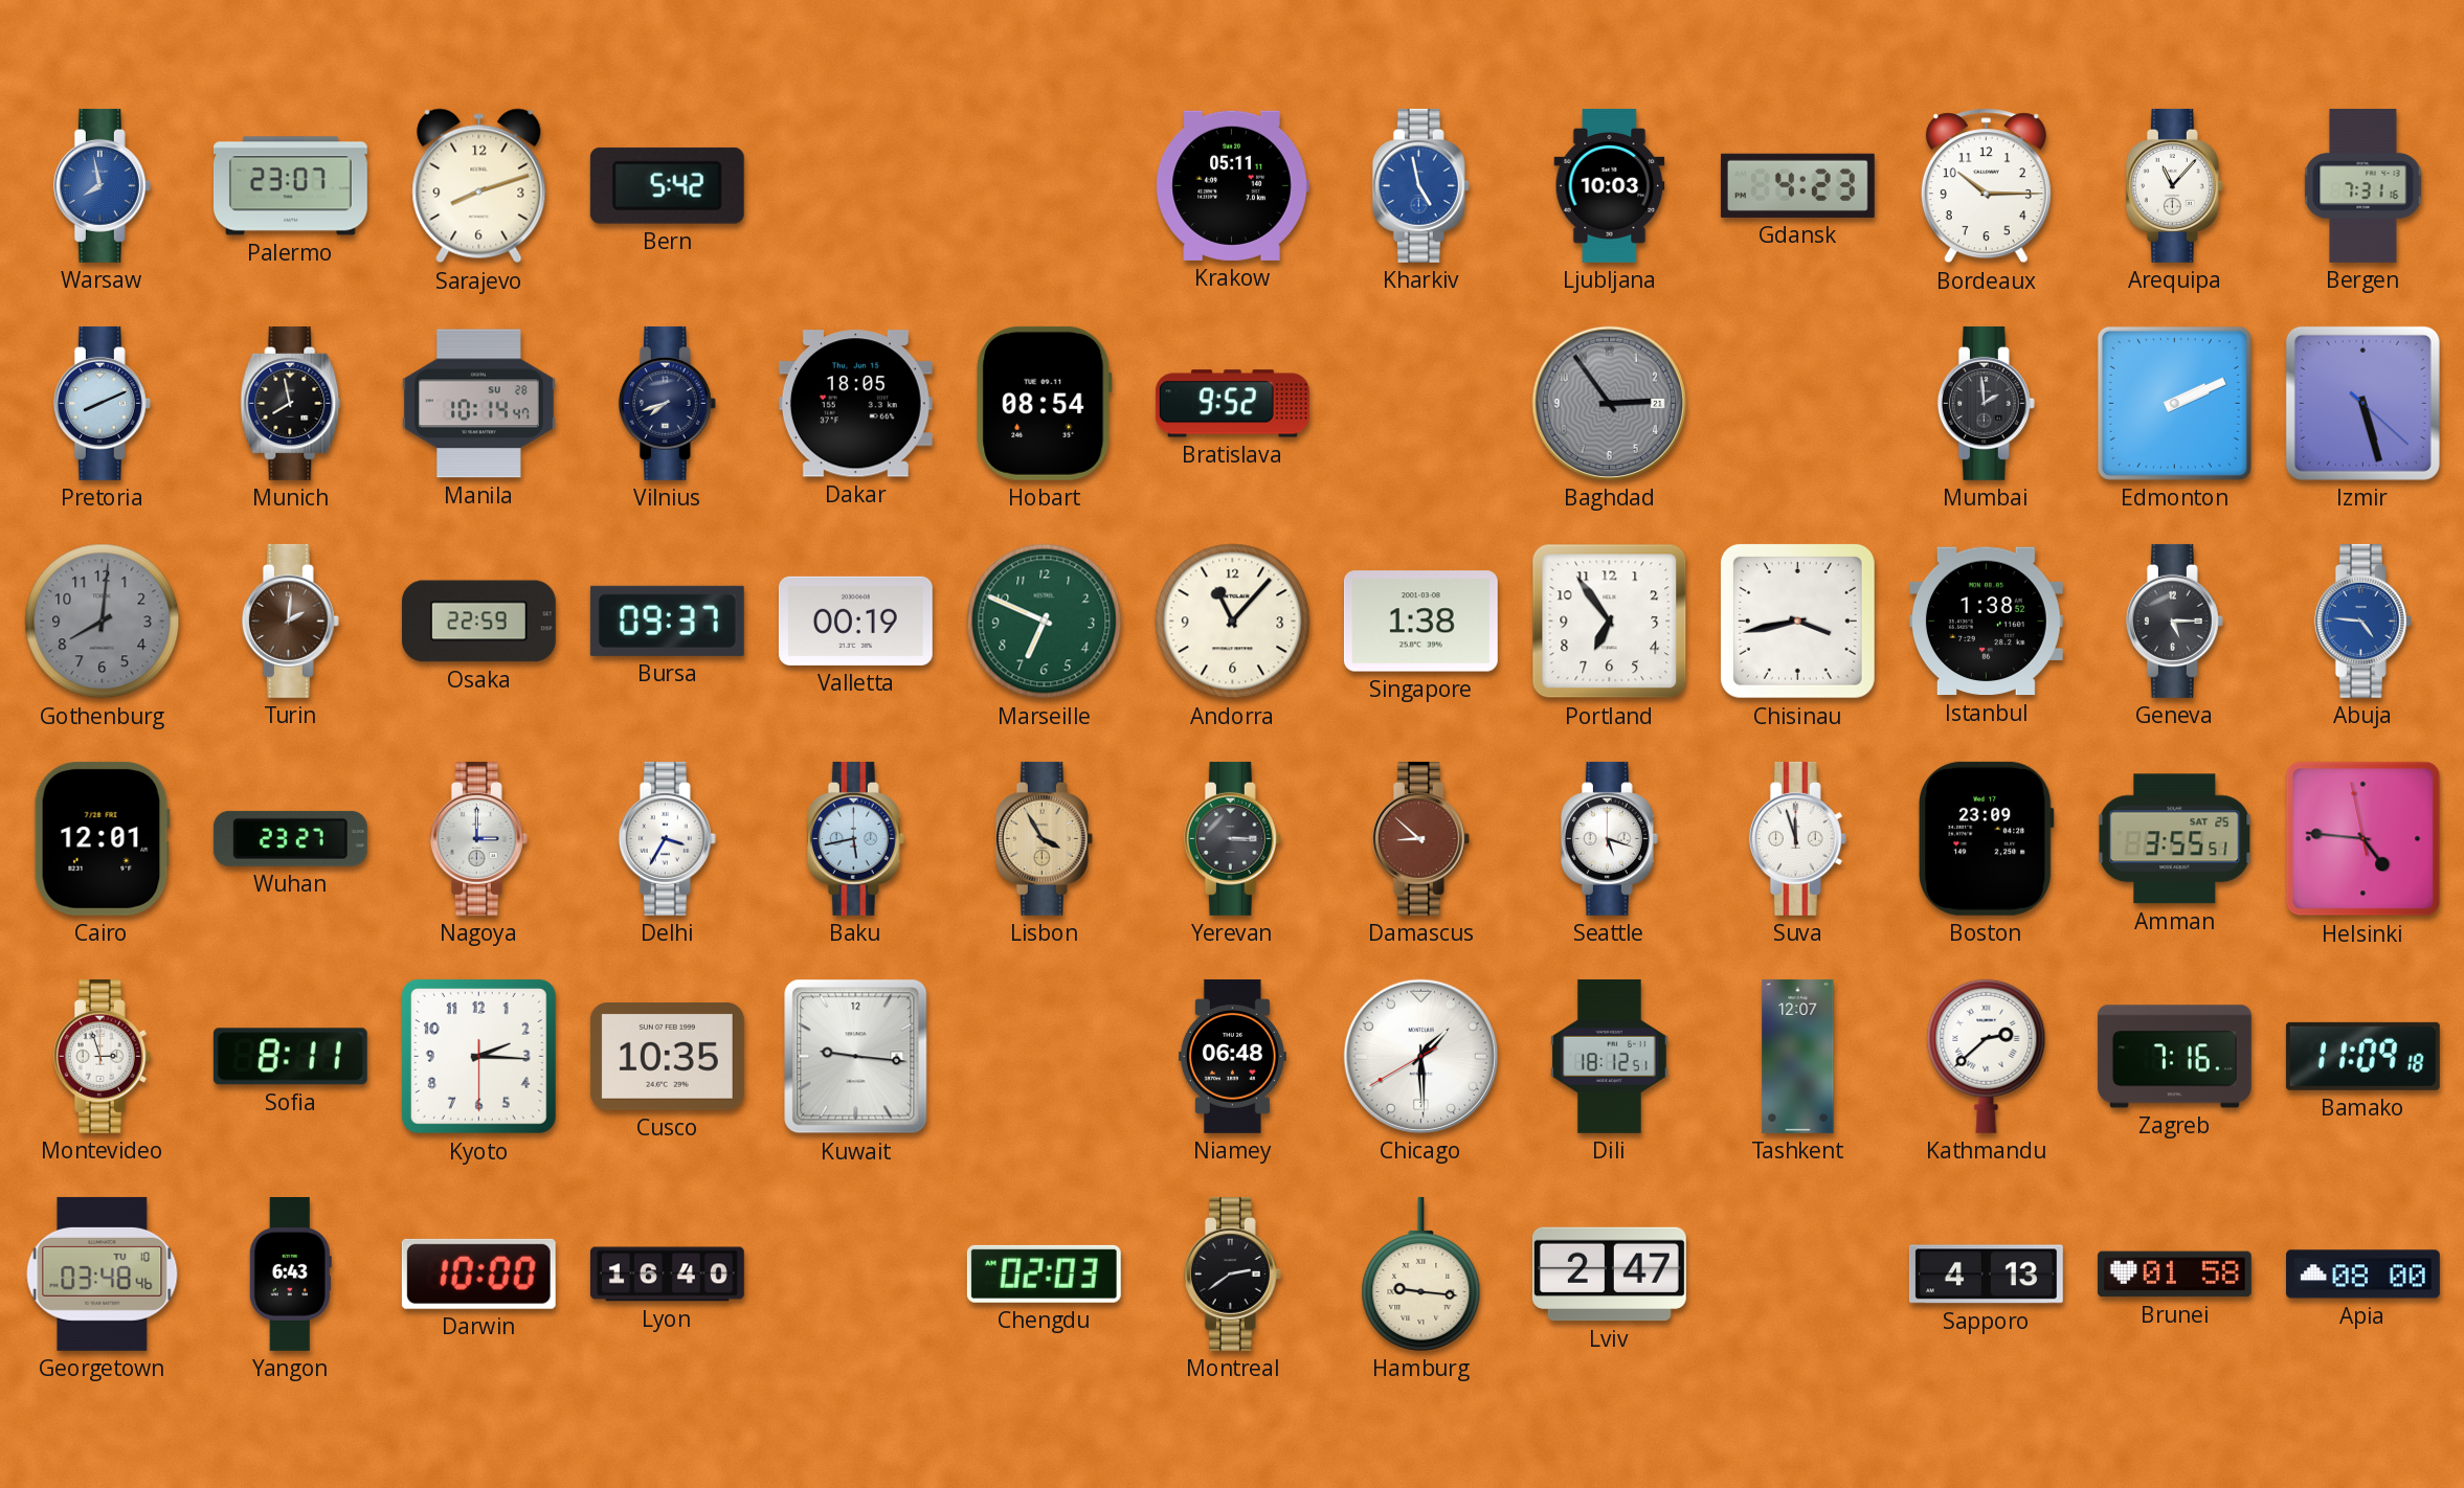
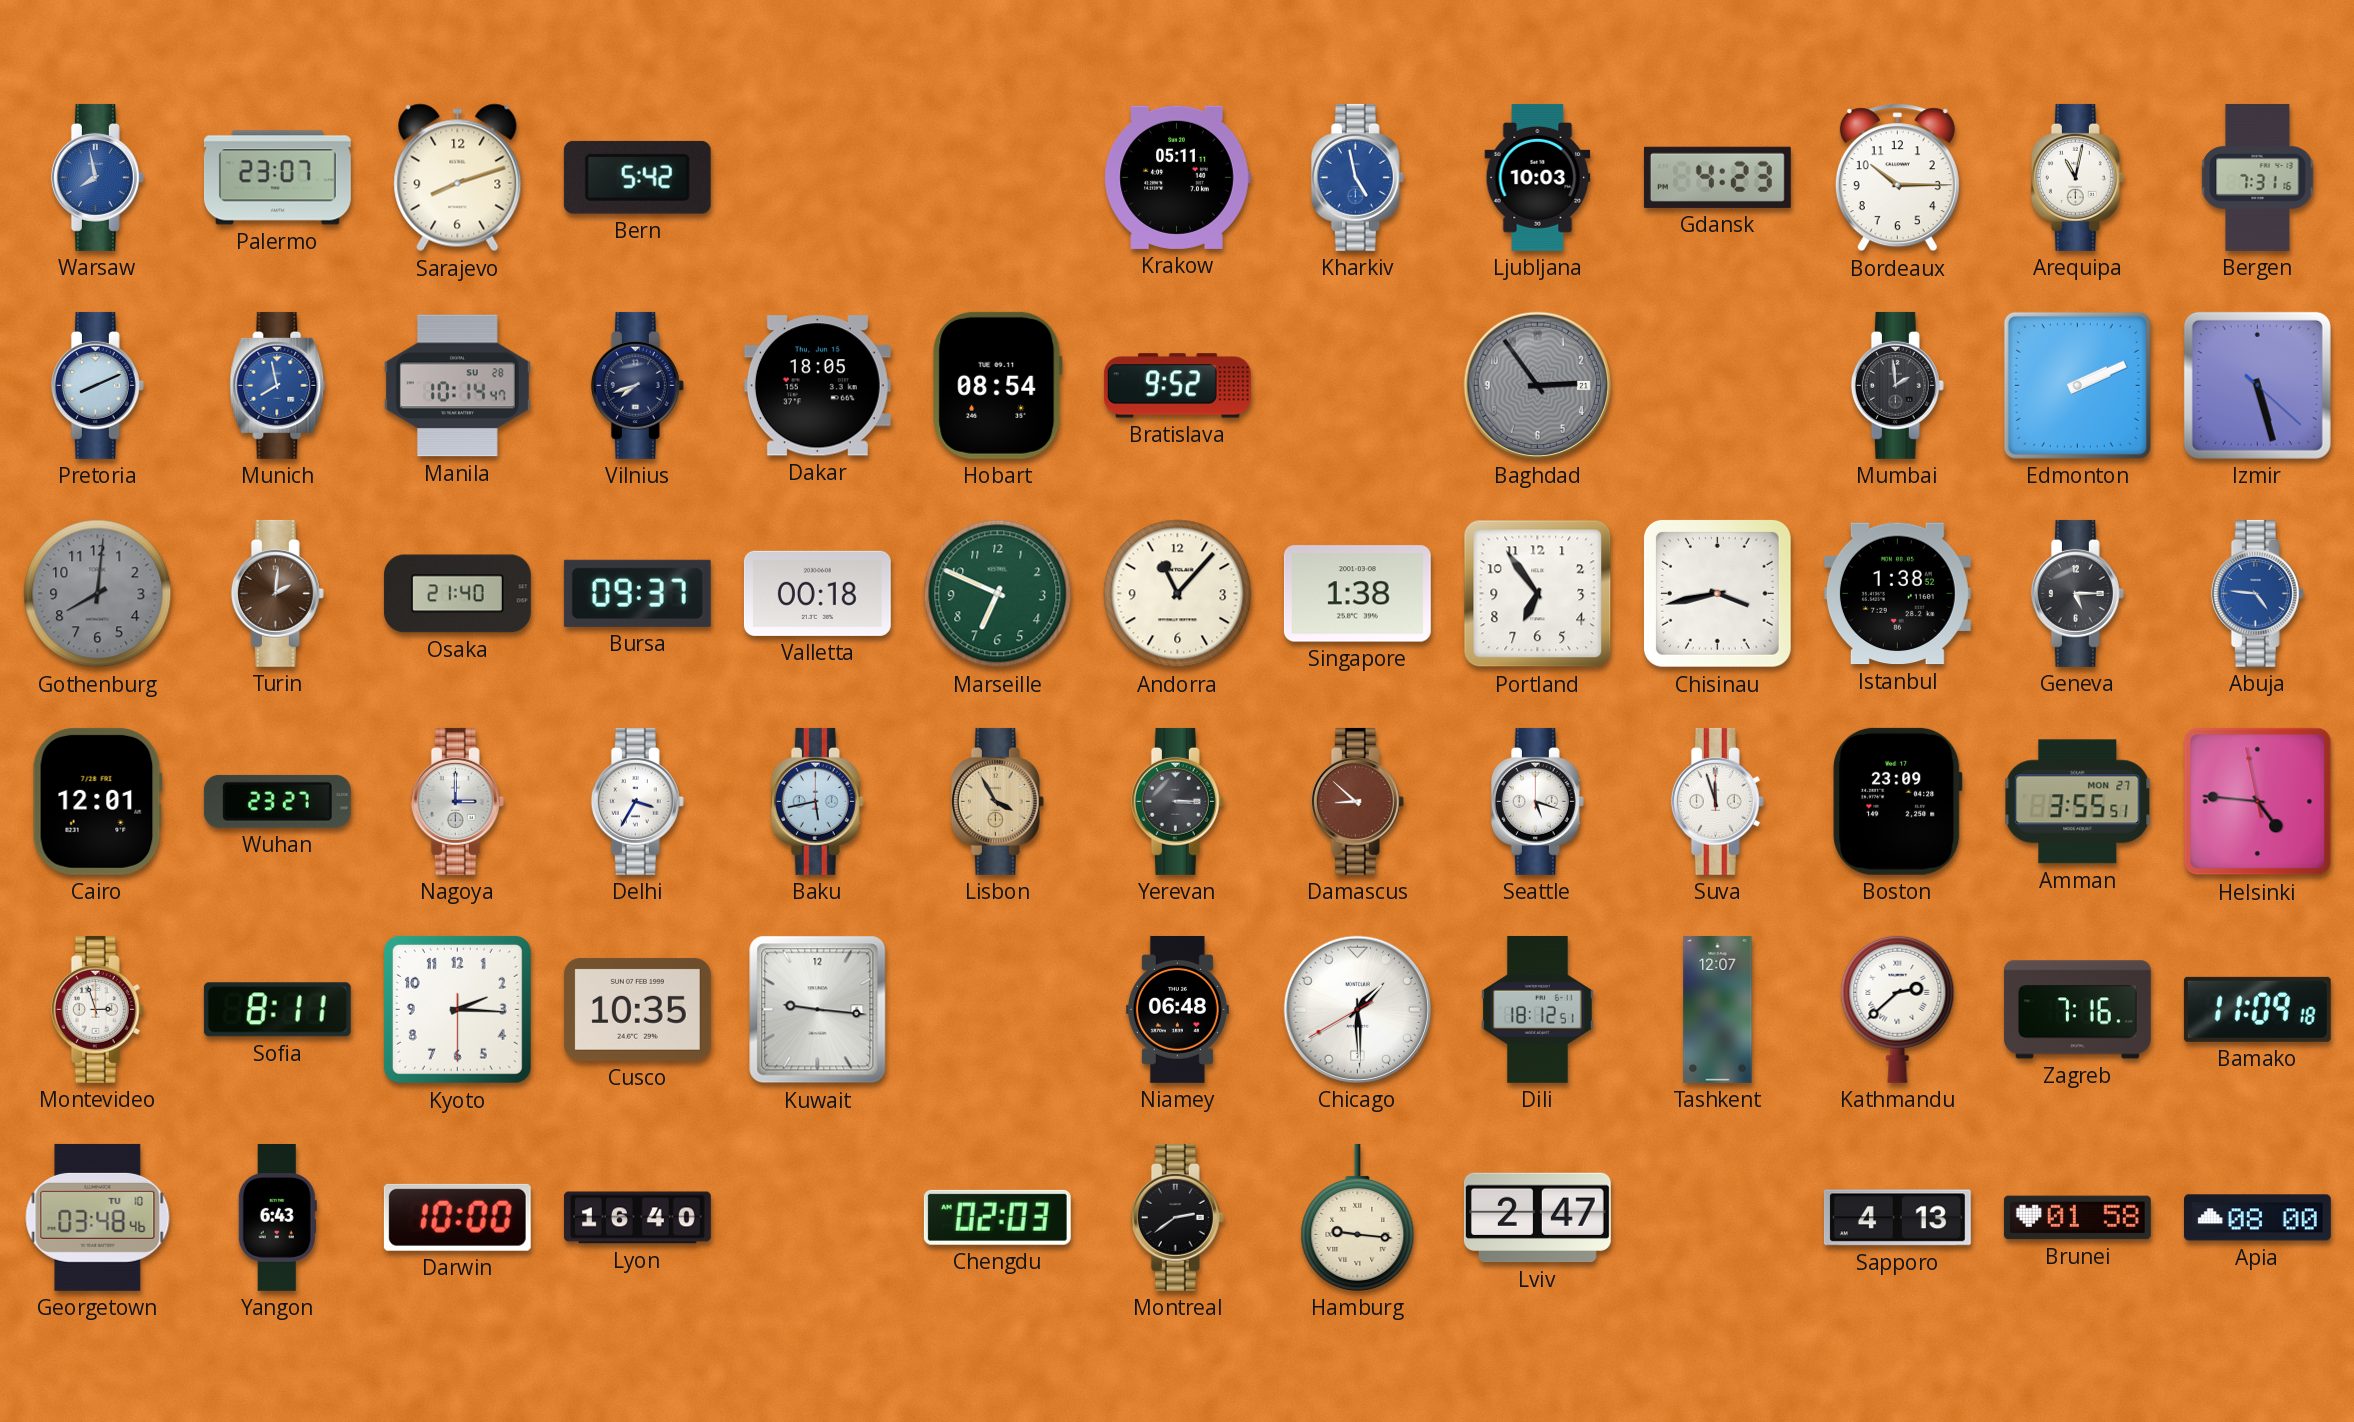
Arequipa: 11:07 -> 11:02 (2077, 177)
Munich dial: black -> blue (278, 385)
Osaka: 22:59 -> 21:40 (457, 594)
Valletta: 00:19 -> 00:18 (817, 593)
Amman date: SAT 25 -> MON 27 (2078, 802)
